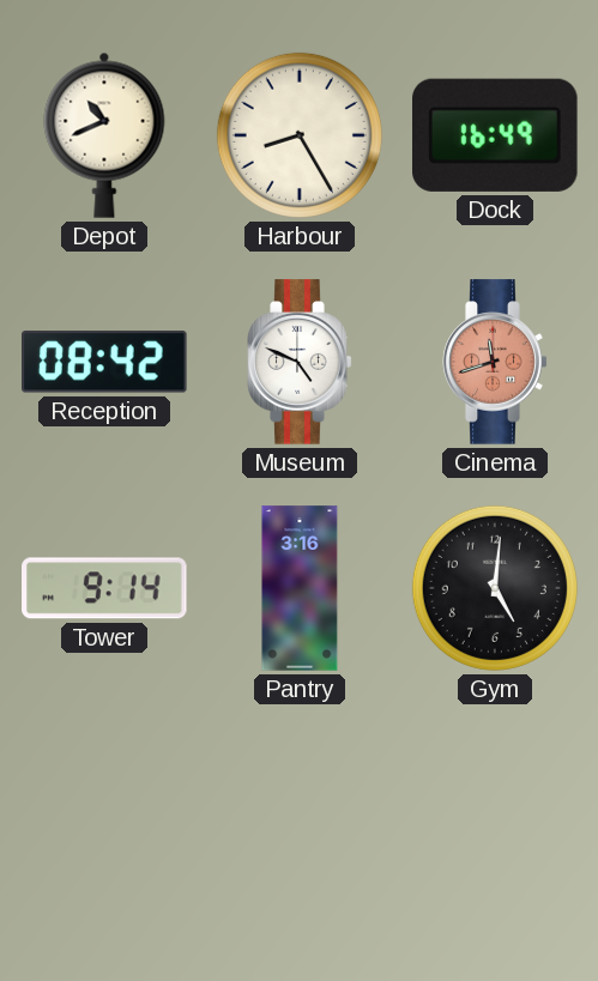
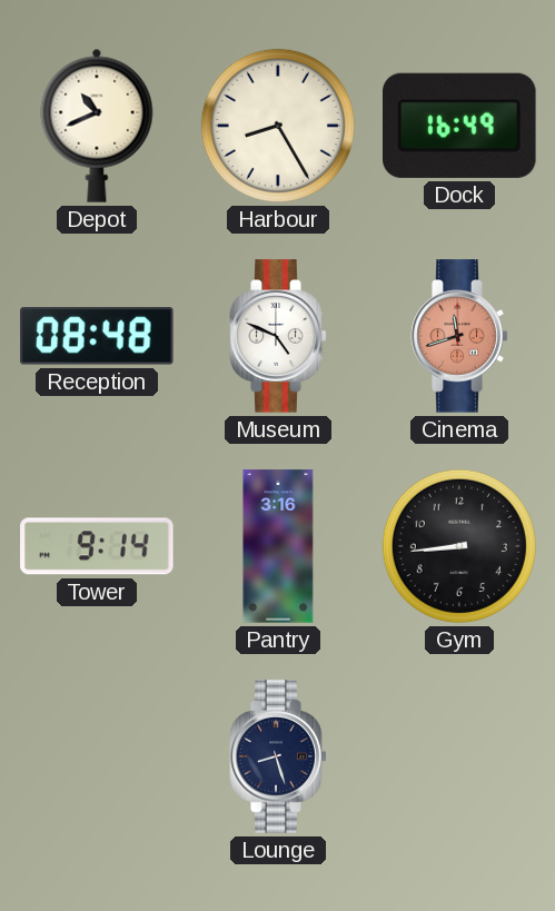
Reception: 08:42 -> 08:48 (98, 336)
Gym: 5:01 -> 8:44 (459, 546)
Lounge: none -> 8:27 (278, 756)
